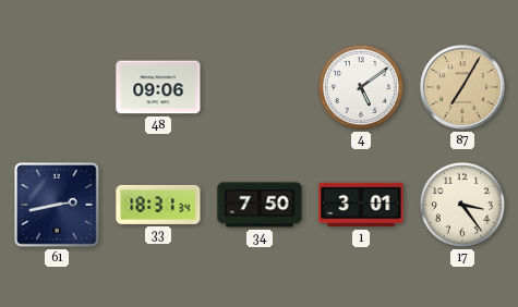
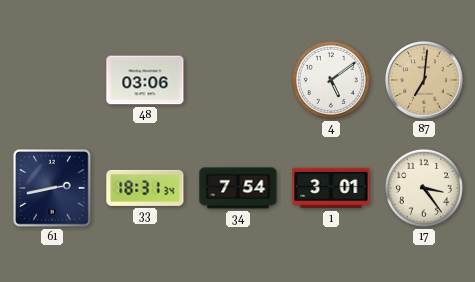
48: 09:06 -> 03:06 (145, 80)
87: 7:05 -> 7:01 (424, 80)
34: 7:50 -> 7:54 (238, 188)
